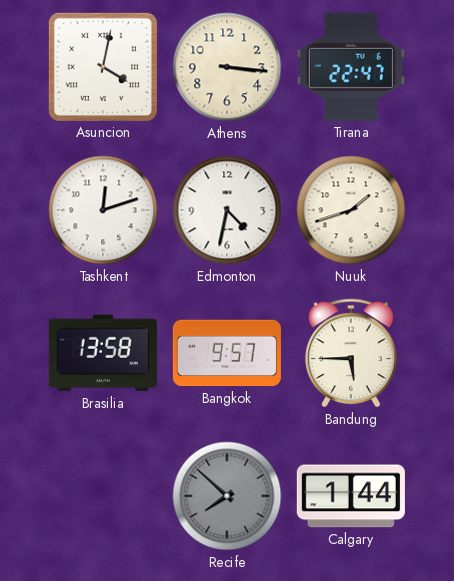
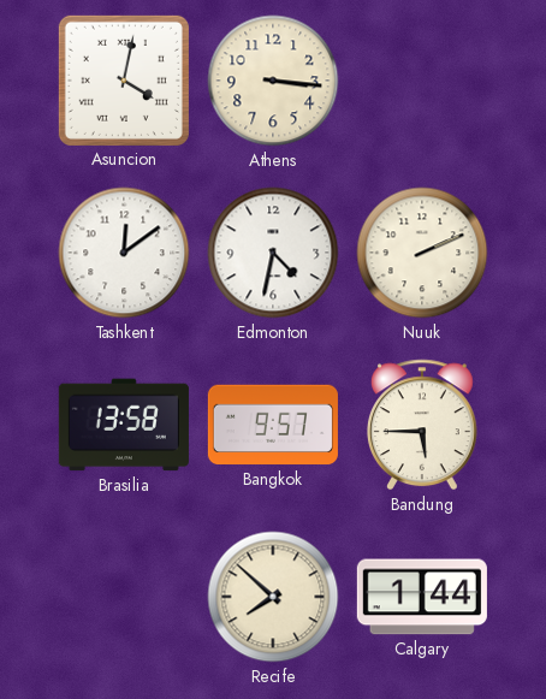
Tirana: 22:47 -> none (351, 67)
Tashkent: 12:12 -> 12:09 (124, 253)
Nuuk: 1:42 -> 2:11 (422, 253)
Recife dial: grey -> cream (273, 597)
